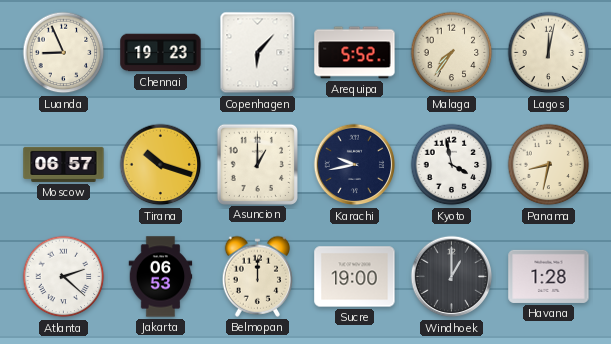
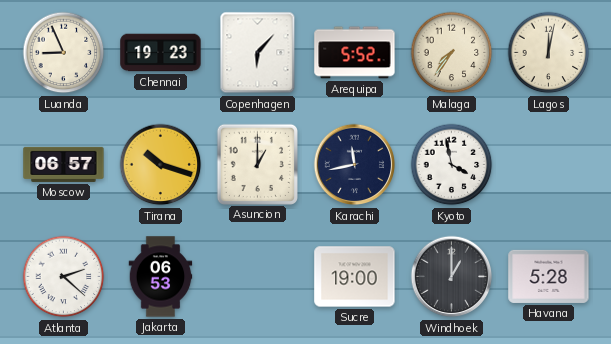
Karachi: 9:43 -> 11:43 (355, 165)
Panama: 8:32 -> none (549, 165)
Belmopan: 12:00 -> none (257, 276)
Havana: 1:28 -> 5:28 (549, 276)
